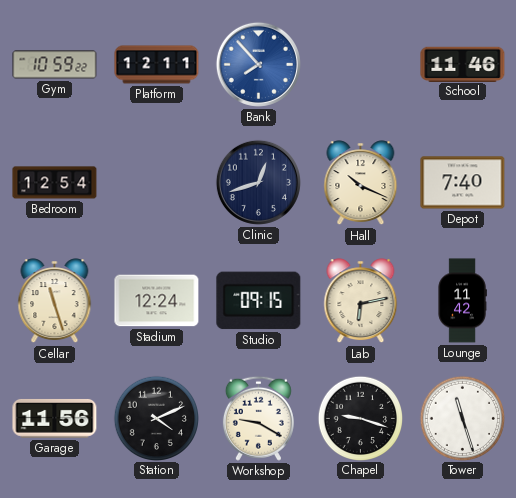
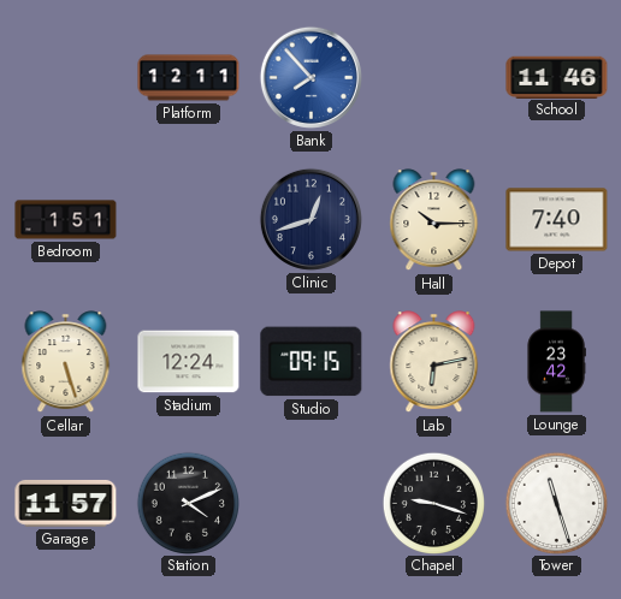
Gym: 10:59 -> none (55, 65)
Bedroom: 12:54 -> 1:51 (66, 220)
Hall: 10:19 -> 10:15 (434, 220)
Cellar: 11:27 -> 5:27 (66, 362)
Lounge: 11:42 -> 23:42 (556, 362)
Garage: 11:56 -> 11:57 (66, 503)
Workshop: 9:20 -> none (258, 418)
